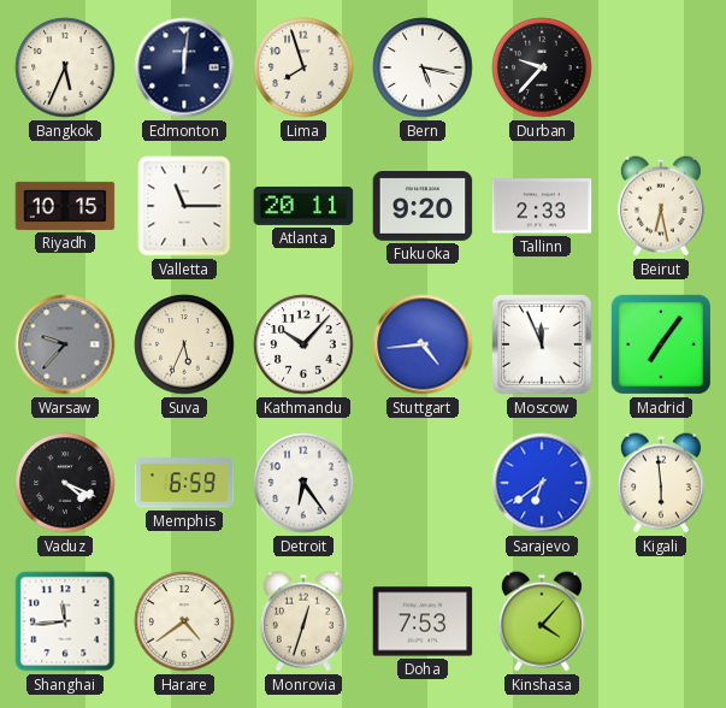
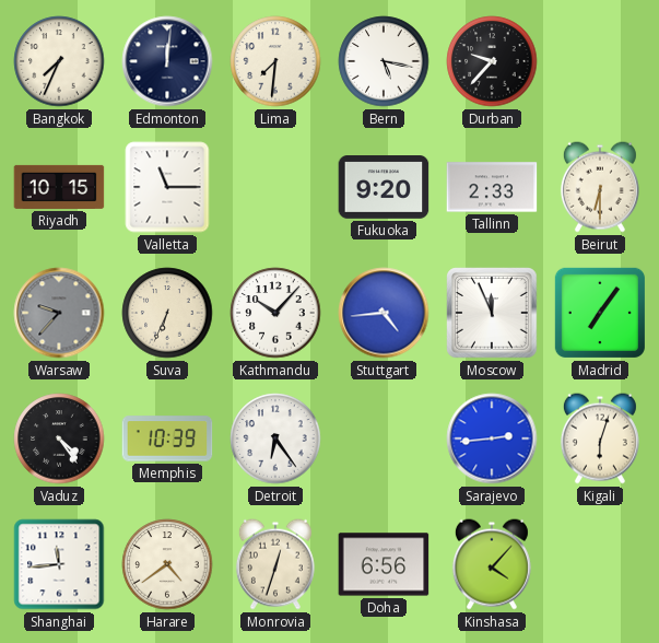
Bangkok: 5:34 -> 7:34 (59, 61)
Lima: 7:57 -> 7:31 (275, 61)
Atlanta: 20:11 -> none (303, 206)
Beirut: 6:28 -> 6:30 (600, 187)
Suva: 5:34 -> 6:34 (167, 313)
Vaduz: 4:19 -> 4:24 (59, 439)
Memphis: 6:59 -> 10:39 (167, 439)
Sarajevo: 6:39 -> 2:44 (492, 439)
Kigali: 5:59 -> 6:03 (600, 439)
Doha: 7:53 -> 6:56 (384, 564)
